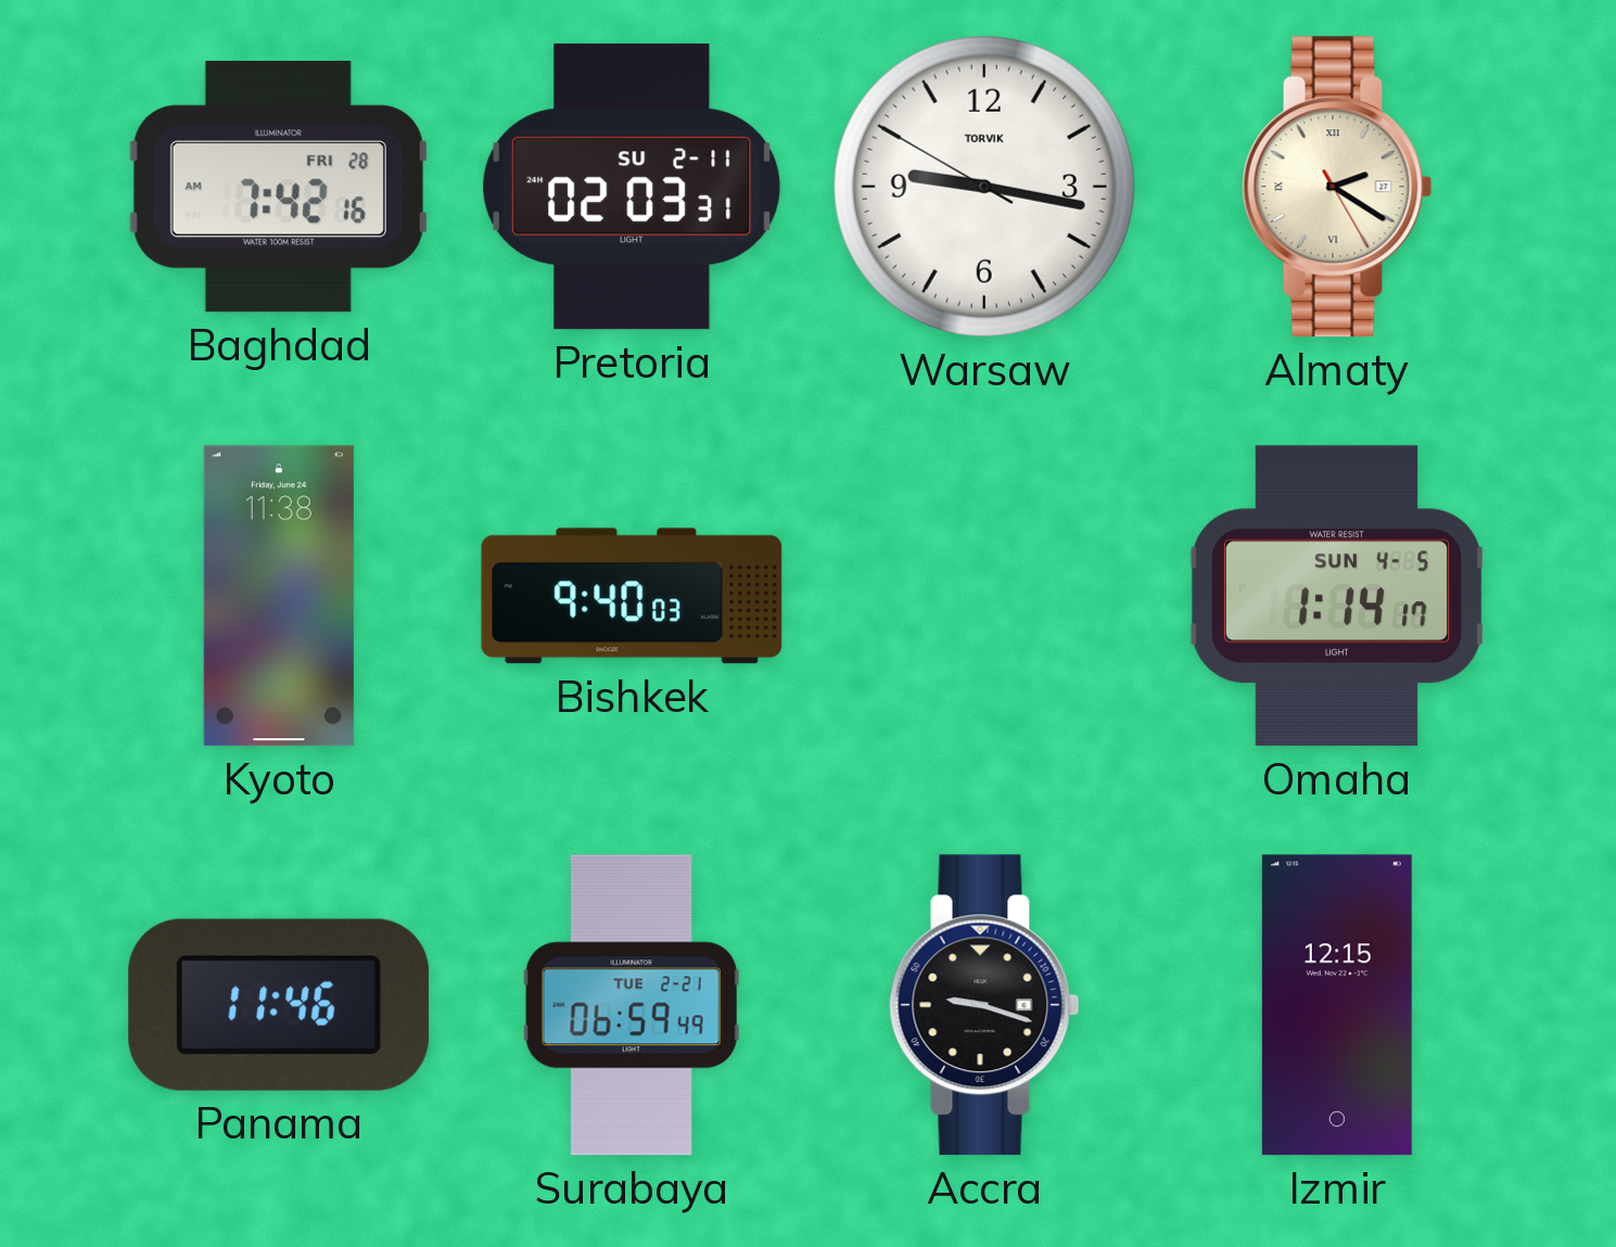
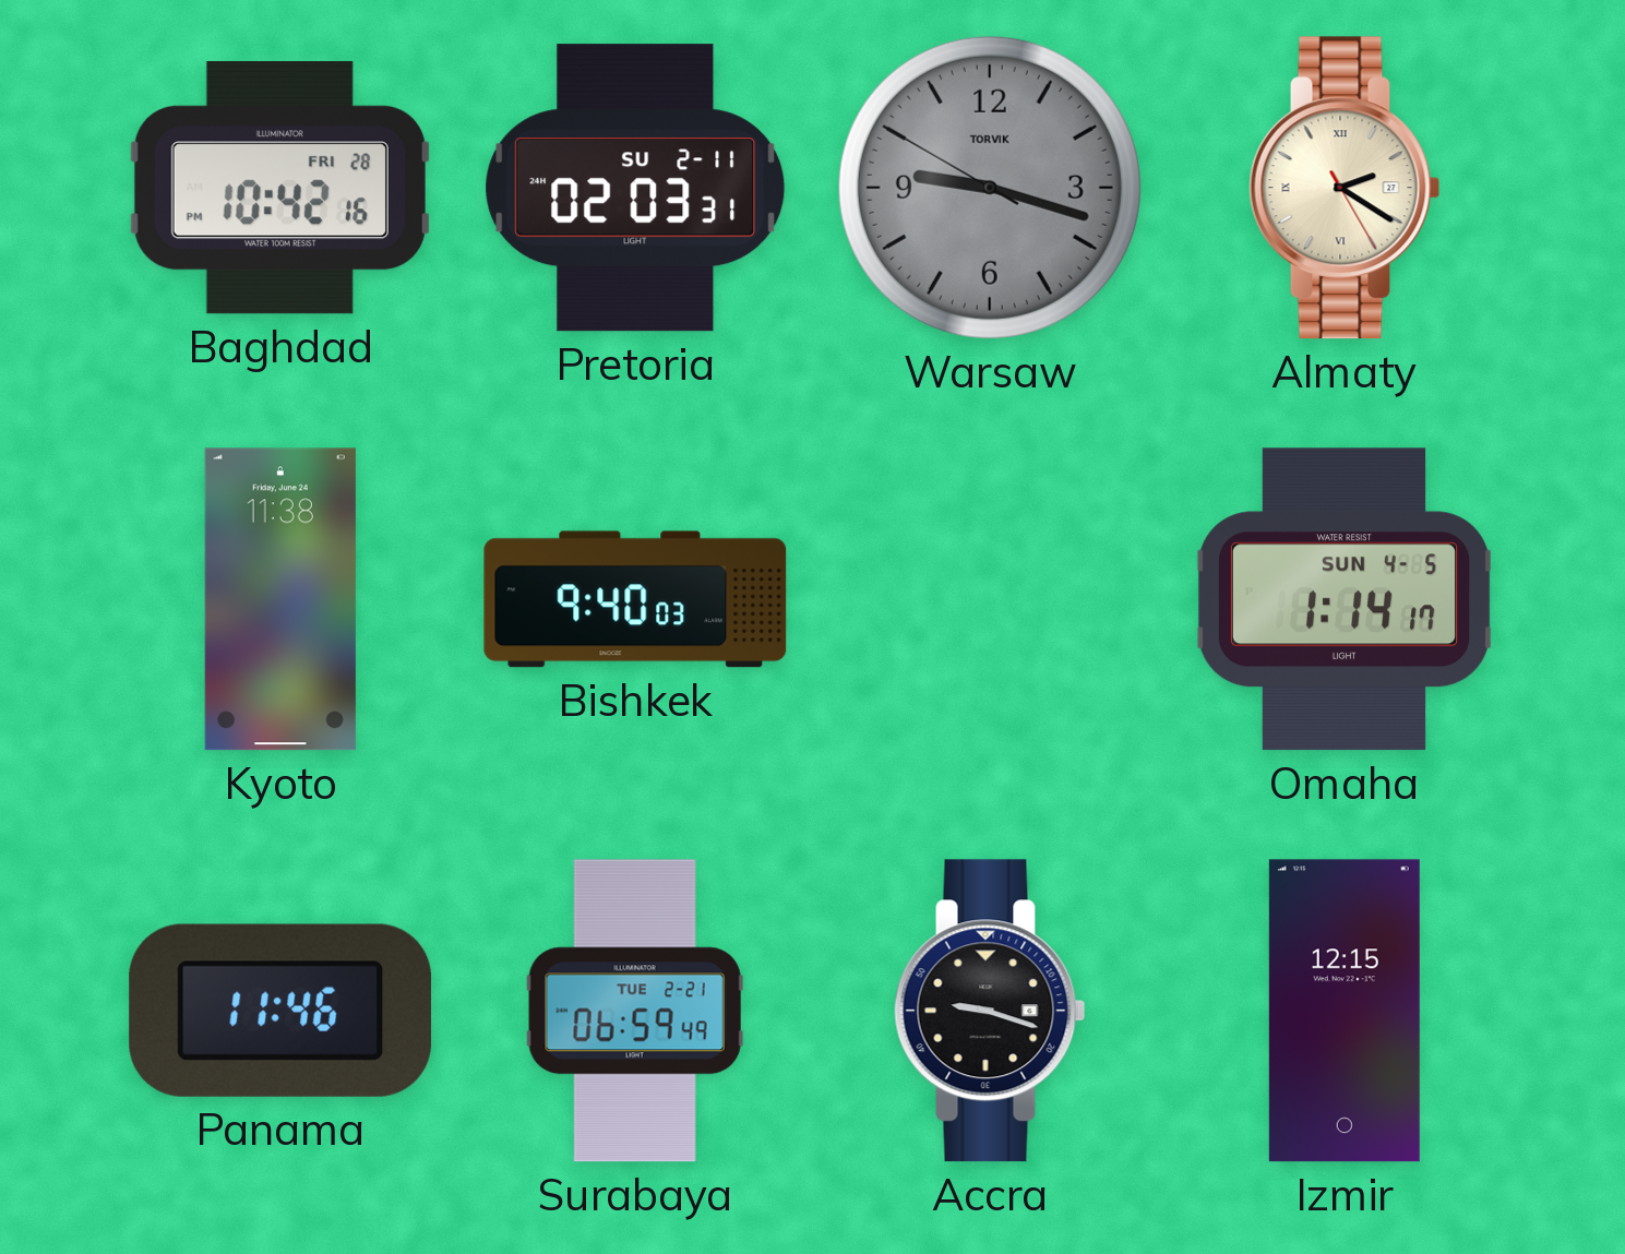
Baghdad: 7:42 -> 10:42 (280, 188)
Warsaw: 9:16 -> 9:17 (990, 188)
Warsaw dial: white -> grey (990, 188)
